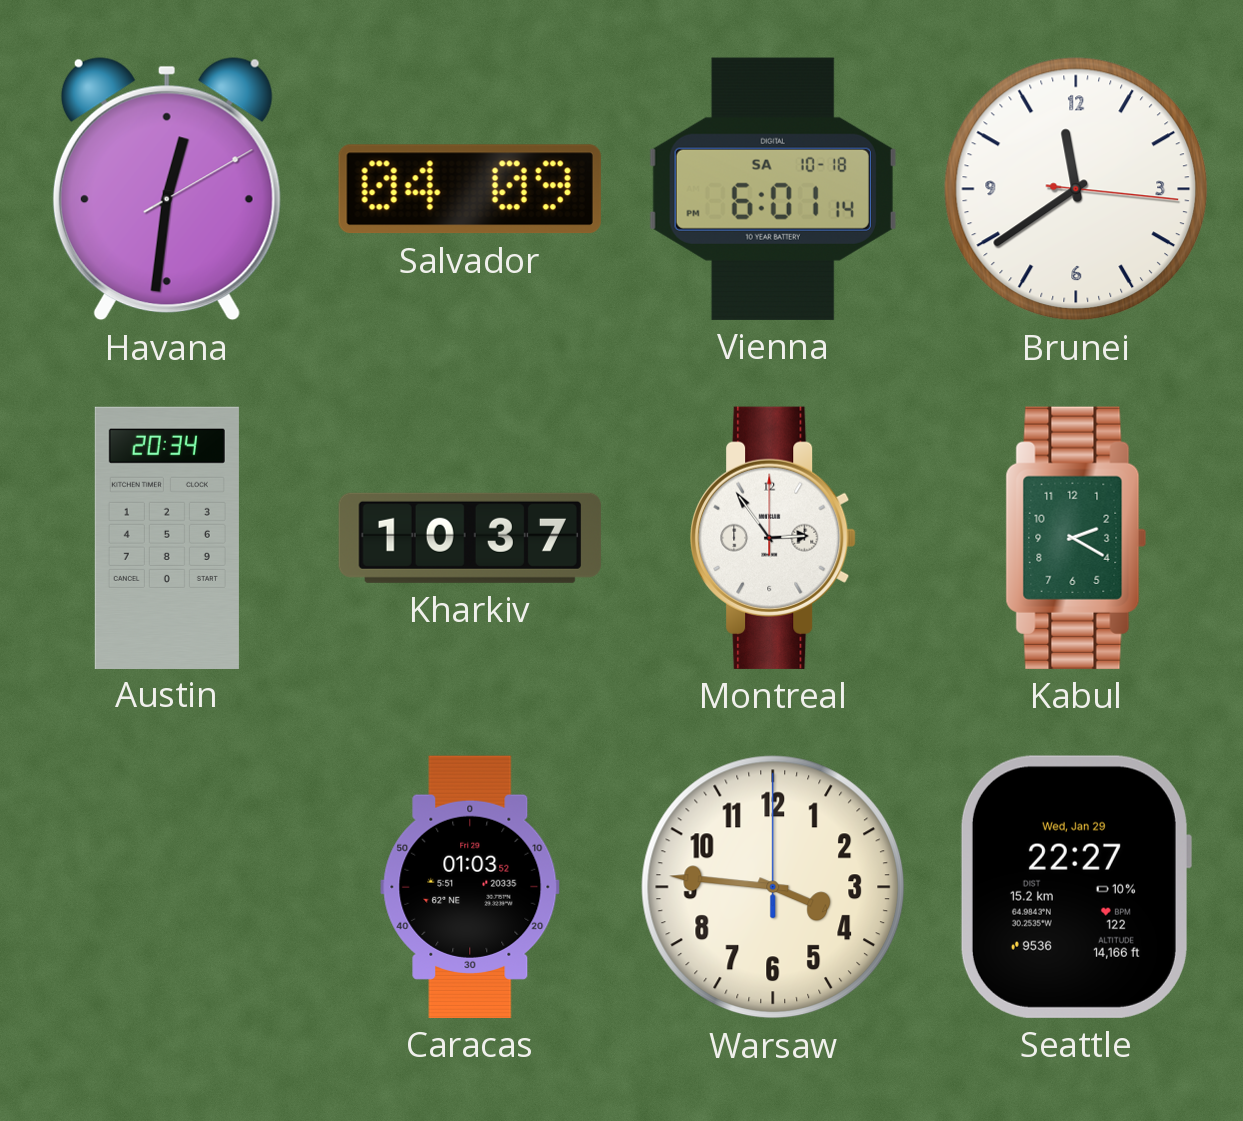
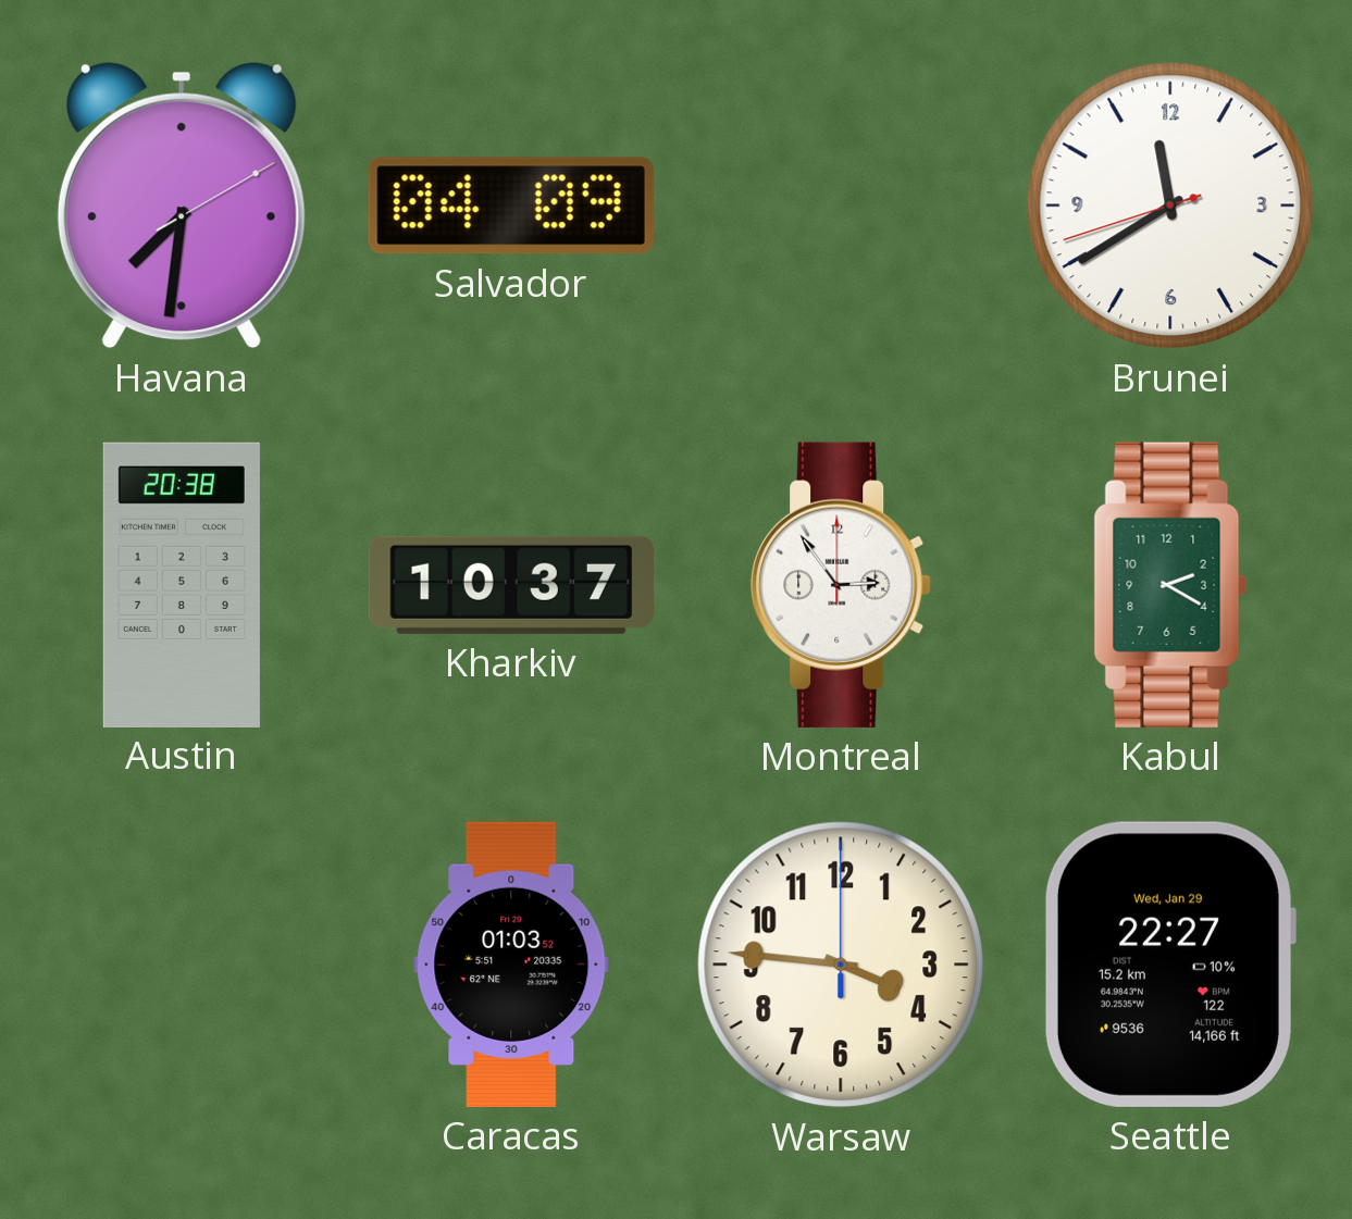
Havana: 12:31 -> 7:31 (182, 206)
Vienna: 6:01 -> none (773, 189)
Brunei: 11:39:16 -> 11:39:42 (1170, 206)
Austin: 20:34 -> 20:38 (182, 584)
